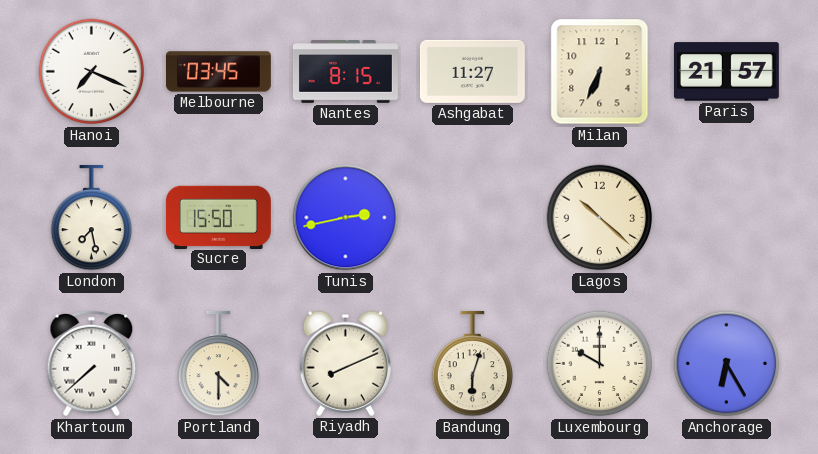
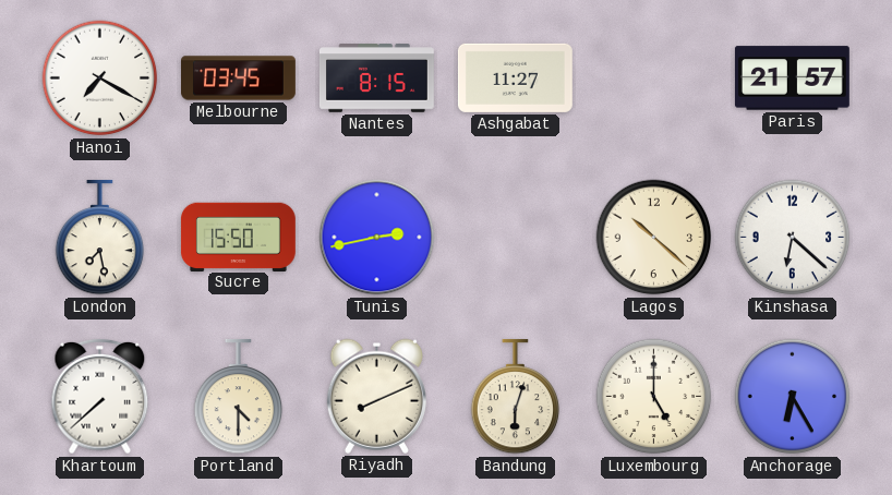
Hanoi: 7:19 -> 7:20 (100, 79)
Milan: 6:34 -> none (600, 72)
Kinshasa: none -> 6:22 (793, 238)
Luxembourg: 10:00 -> 5:00 (654, 397)
